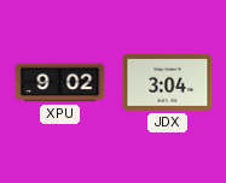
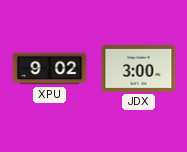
JDX: 3:04 -> 3:00 (139, 68)
